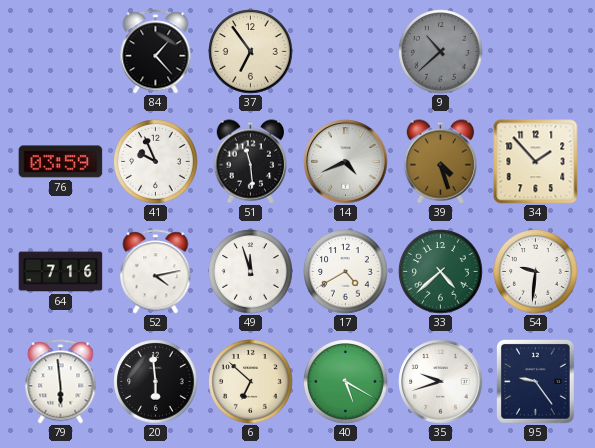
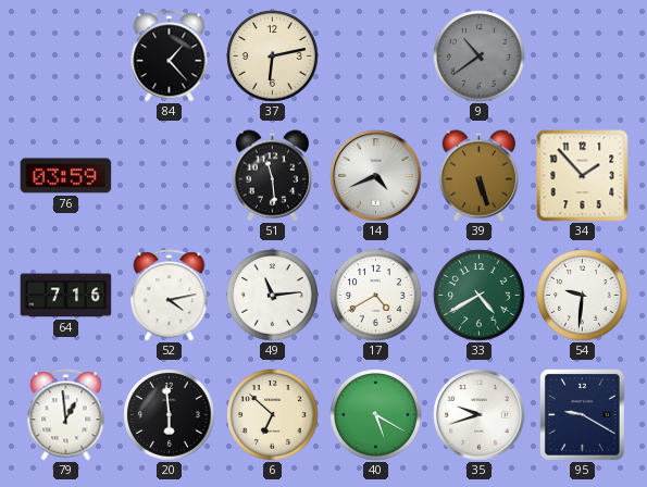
37: 6:54 -> 6:13 (273, 57)
9: 10:38 -> 10:39 (480, 57)
41: 9:56 -> none (156, 162)
39: 4:27 -> 5:27 (478, 176)
49: 11:57 -> 11:14 (273, 296)
33: 4:38 -> 4:40 (480, 296)
79: 5:59 -> 12:59 (66, 415)
95: 9:24 -> 9:20 (583, 415)
